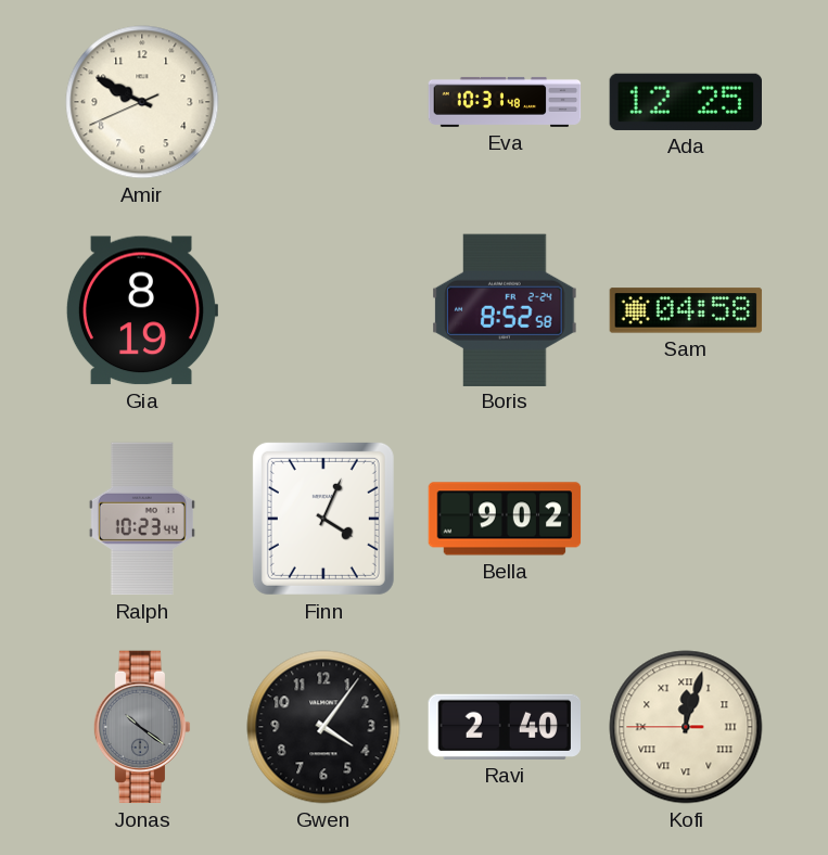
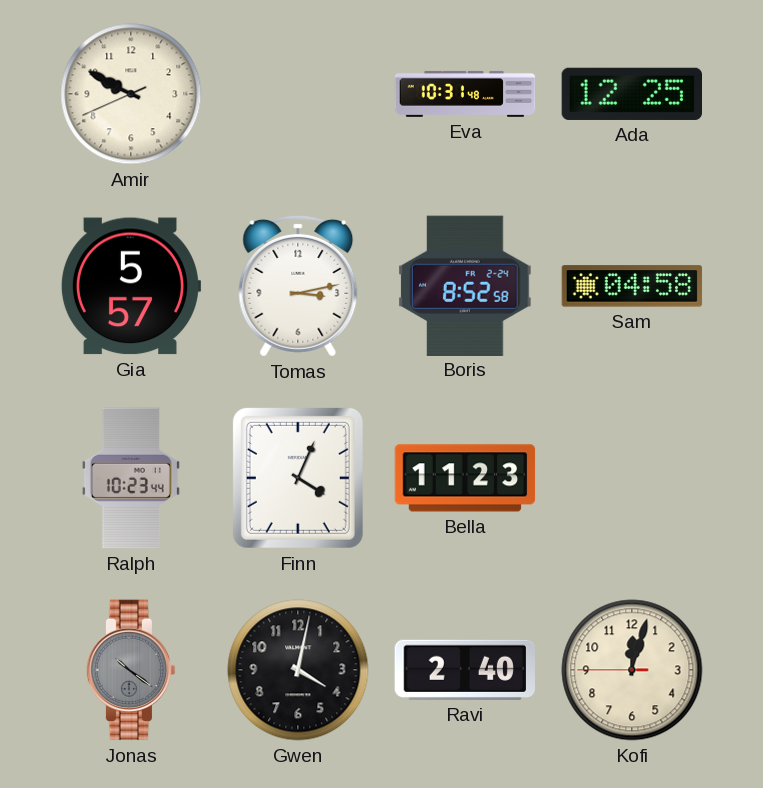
Gia: 8:19 -> 5:57 (130, 286)
Tomas: none -> 3:13 (298, 286)
Bella: 9:02 -> 11:23 (465, 478)
Gwen: 4:06 -> 4:02 (298, 670)
Kofi numerals: Roman -> Arabic (632, 670)
